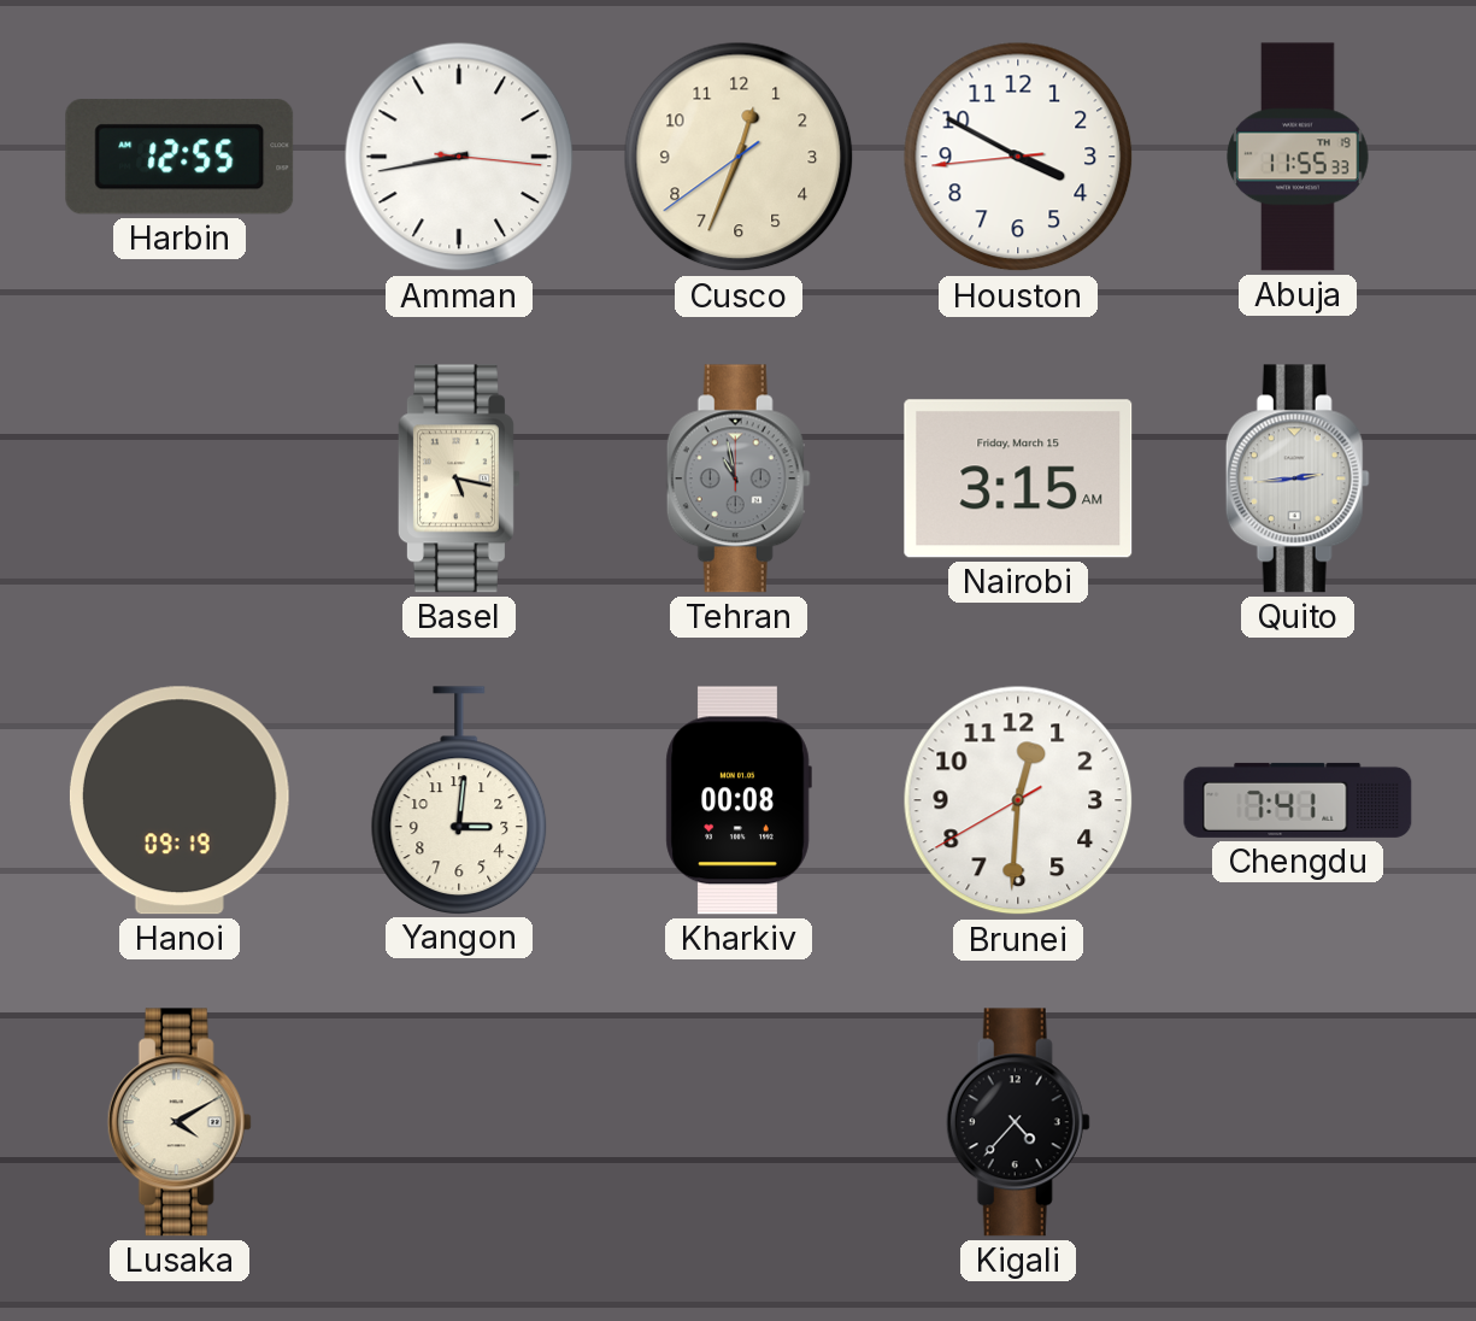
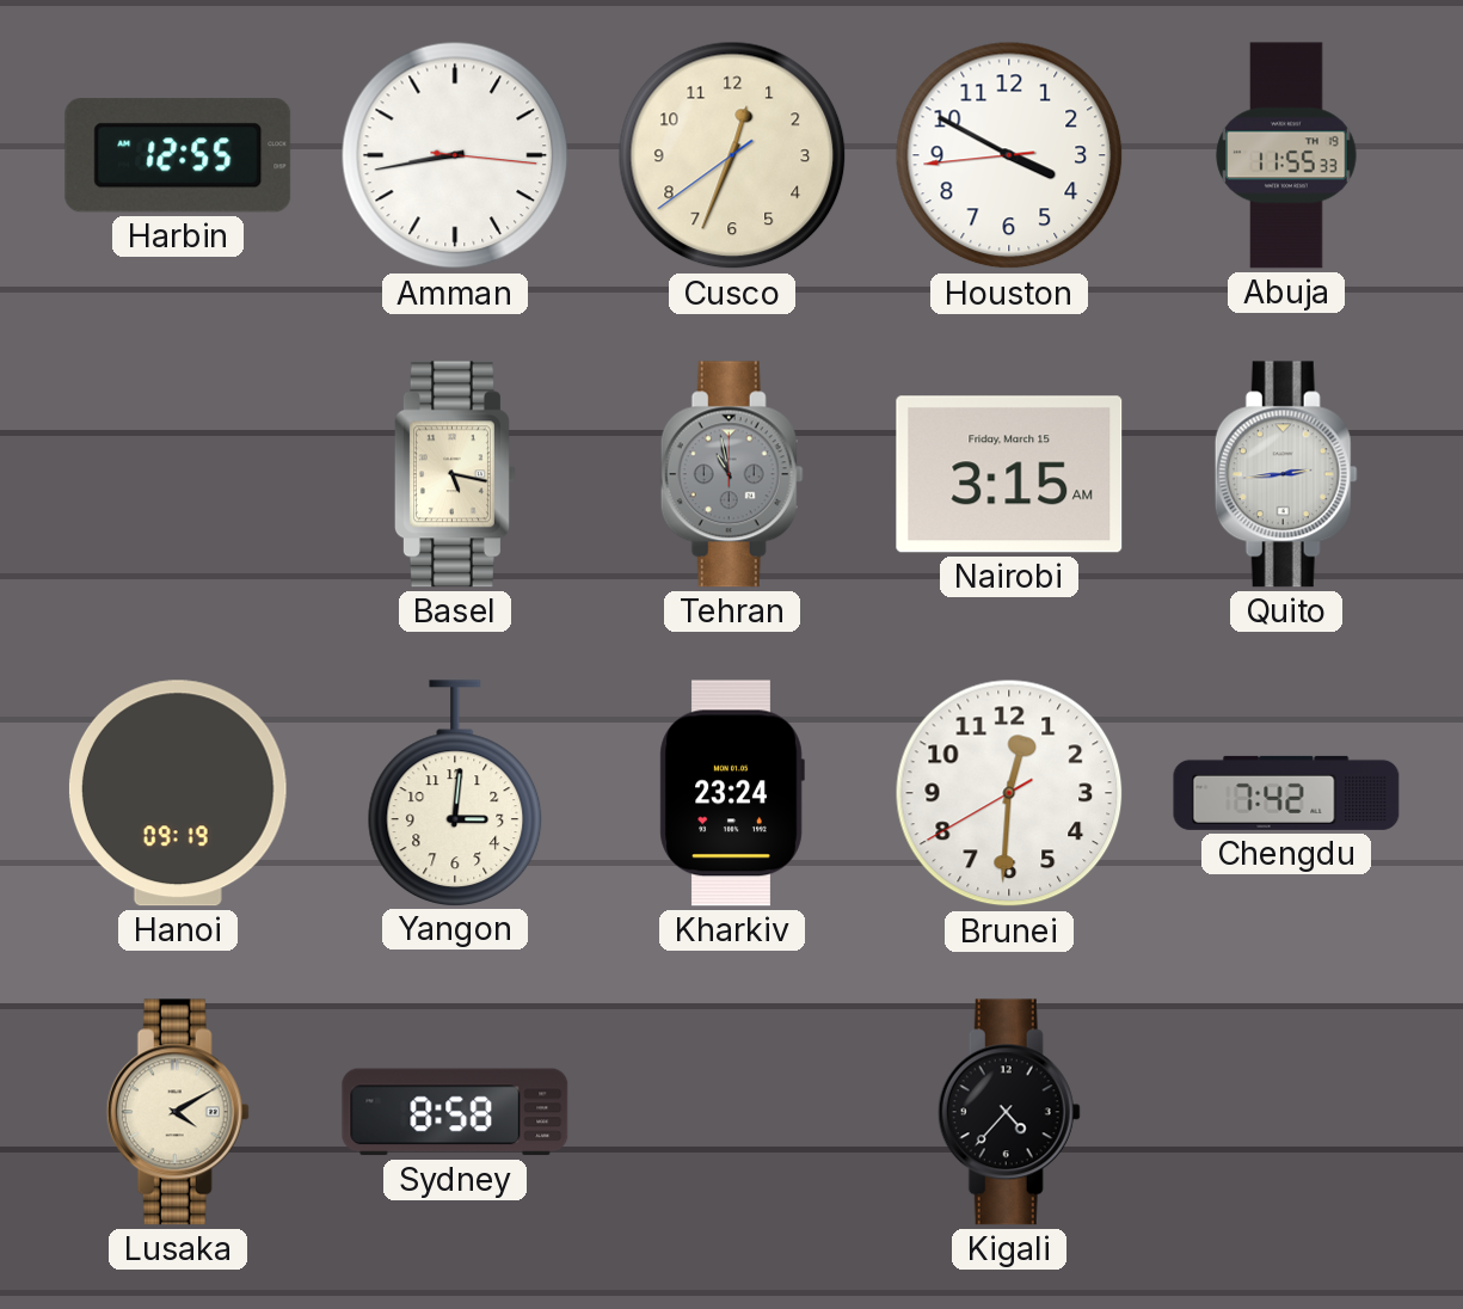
Kharkiv: 00:08 -> 23:24 (732, 793)
Chengdu: 7:41 -> 7:42 (1286, 793)
Sydney: none -> 8:58 (455, 1112)
